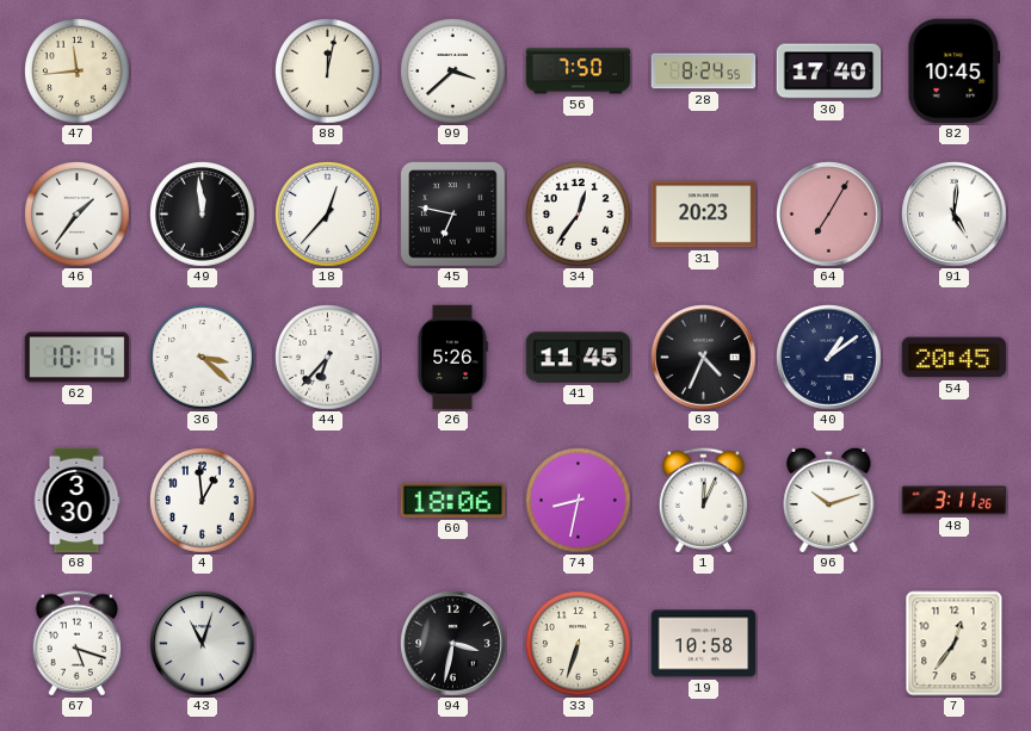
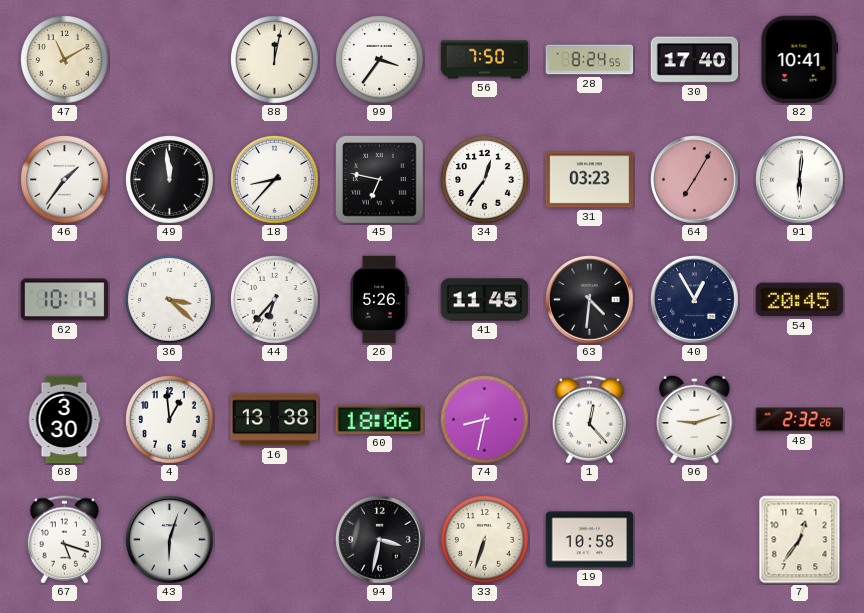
47: 11:44 -> 11:10 (65, 60)
99: 3:38 -> 3:36 (380, 60)
82: 10:45 -> 10:41 (800, 60)
18: 12:37 -> 8:37 (275, 180)
31: 20:23 -> 03:23 (590, 180)
91: 5:01 -> 6:01 (800, 180)
63: 4:34 -> 4:31 (590, 300)
40: 1:09 -> 12:55 (695, 300)
16: none -> 13:38 (275, 420)
1: 12:04 -> 12:23 (589, 420)
96: 10:12 -> 9:12 (695, 419)
48: 3:11 -> 2:32 (800, 420)
43: 11:03 -> 6:03 (170, 540)
